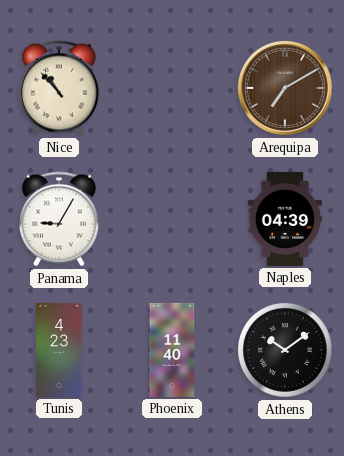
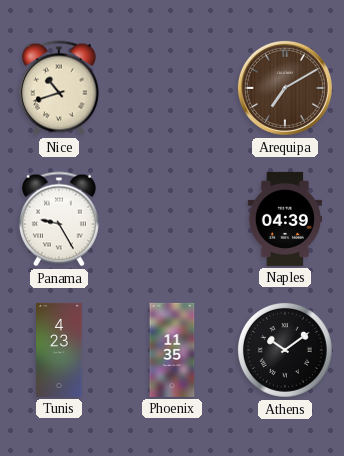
Nice: 10:53 -> 10:42 (59, 88)
Panama: 9:05 -> 9:25 (59, 219)
Phoenix: 11:40 -> 11:35 (172, 350)
